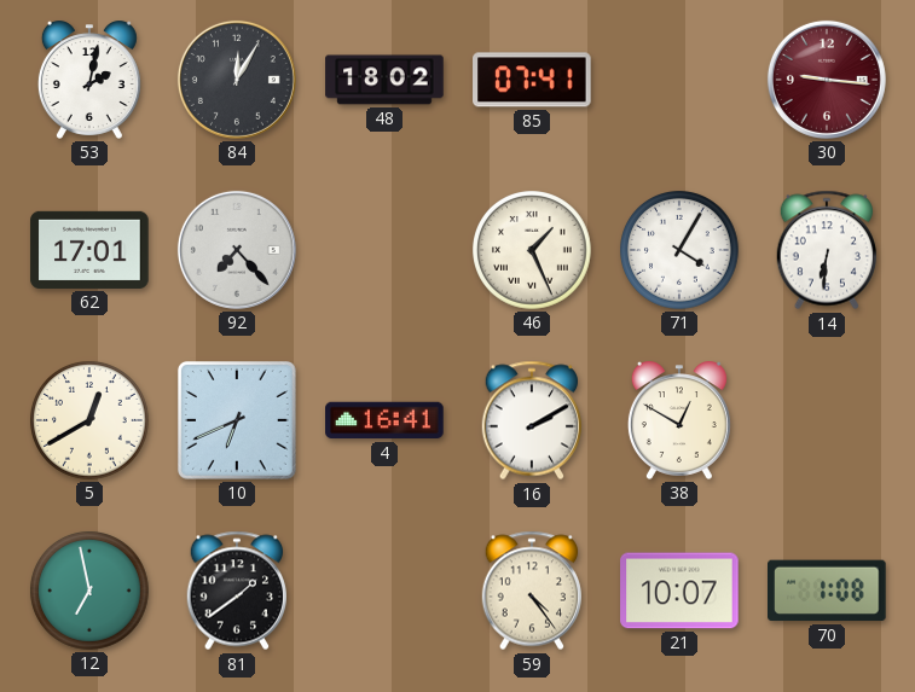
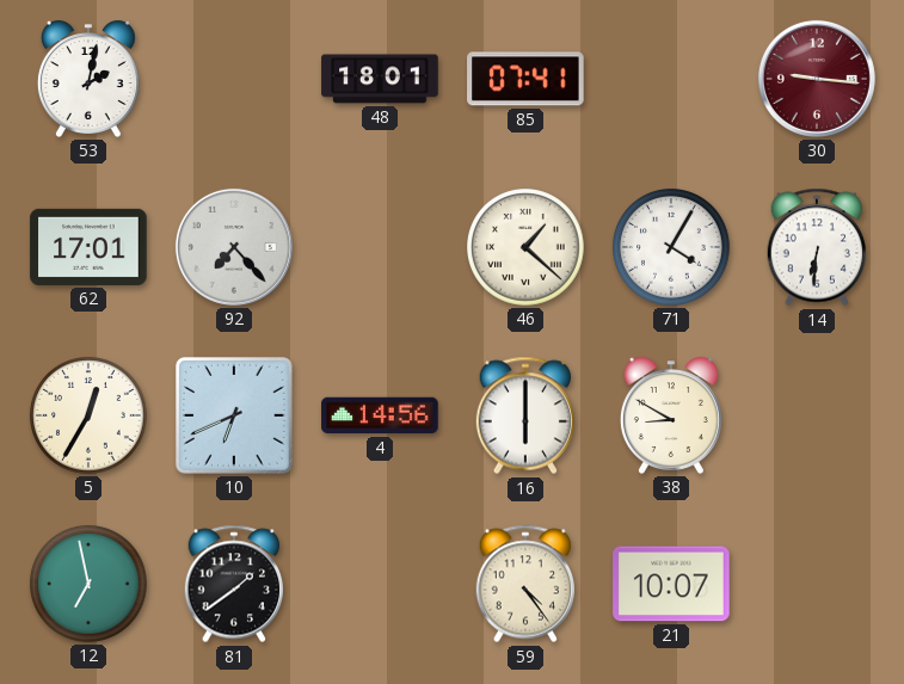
84: 12:05 -> none (237, 80)
48: 18:02 -> 18:01 (380, 79)
46: 1:26 -> 1:22 (525, 247)
5: 12:40 -> 12:35 (88, 415)
4: 16:41 -> 14:56 (380, 415)
16: 2:10 -> 6:00 (524, 415)
38: 12:50 -> 8:50 (671, 415)
70: 1:08 -> none (828, 591)
